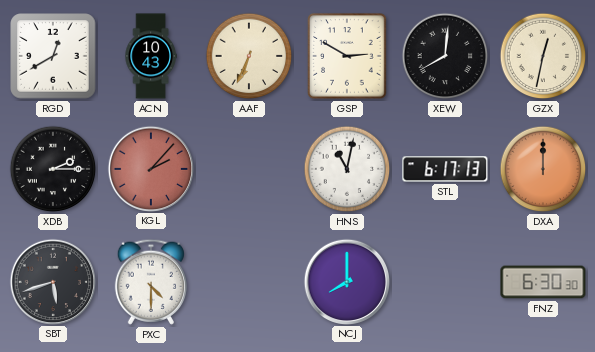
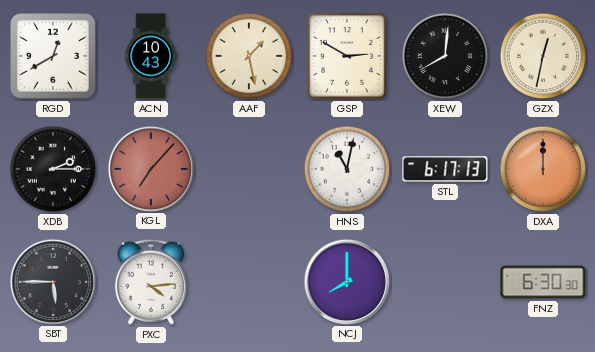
AAF: 6:34 -> 1:28 (249, 56)
KGL: 2:07 -> 7:07 (150, 168)
SBT: 5:42 -> 5:45 (52, 281)
PXC: 4:30 -> 4:14 (150, 282)
